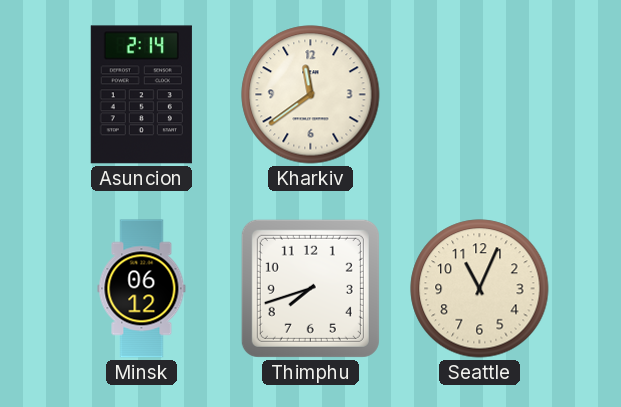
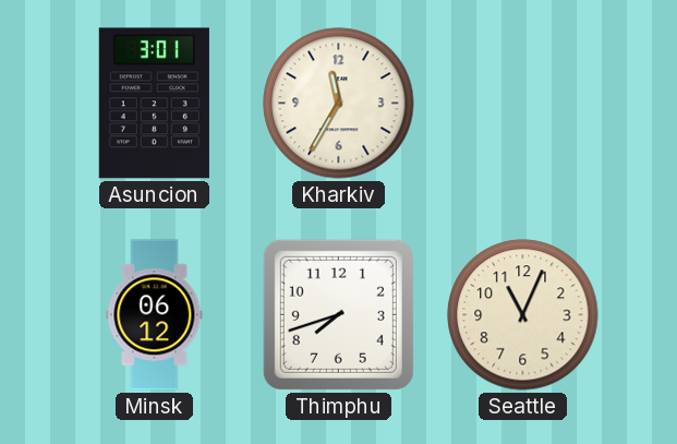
Asuncion: 2:14 -> 3:01 (154, 104)
Kharkiv: 11:39 -> 11:35 (339, 104)
